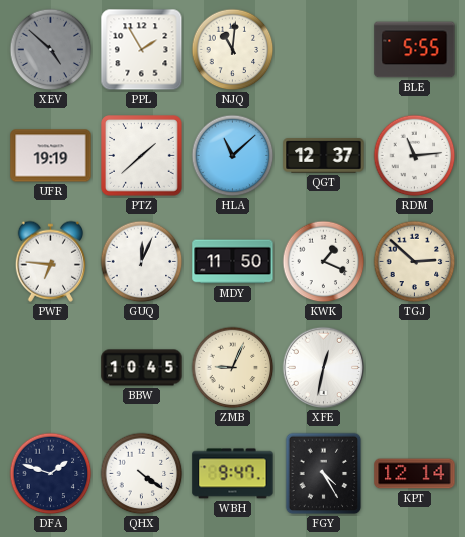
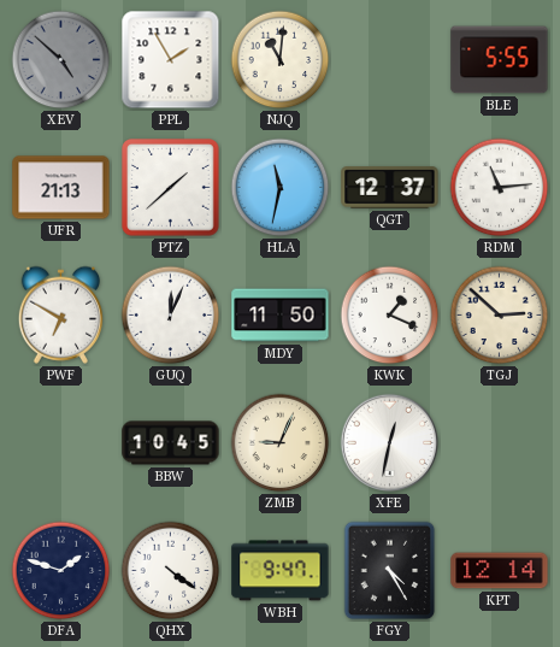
UFR: 19:19 -> 21:13 (61, 188)
HLA: 11:08 -> 11:32 (281, 188)
PWF: 6:46 -> 6:50 (60, 314)
